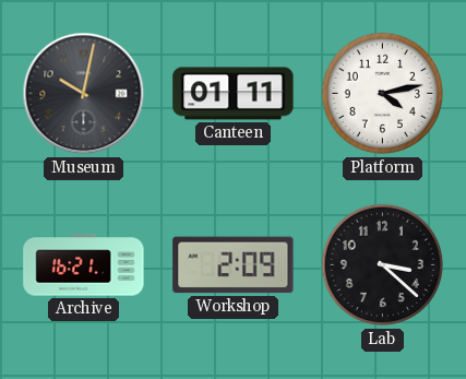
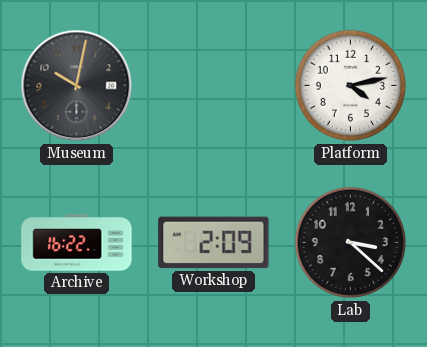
Canteen: 01:11 -> none (234, 94)
Archive: 16:21 -> 16:22 (77, 243)
